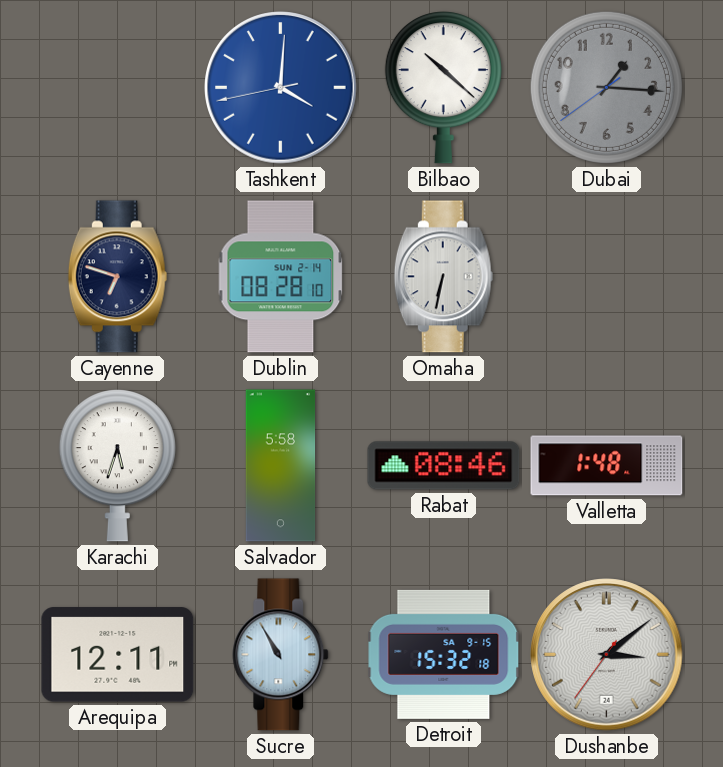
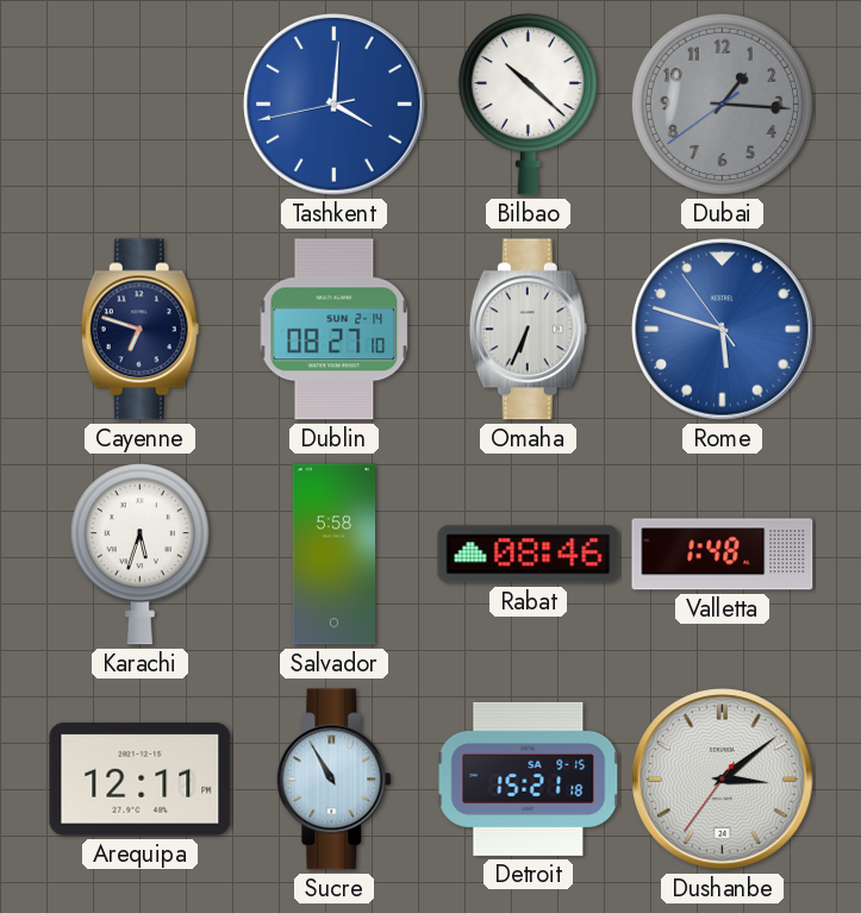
Dublin: 08:28 -> 08:27 (335, 330)
Omaha: 6:32 -> 6:34 (528, 330)
Rome: none -> 5:47 (723, 330)
Detroit: 15:32 -> 15:21 (529, 778)
